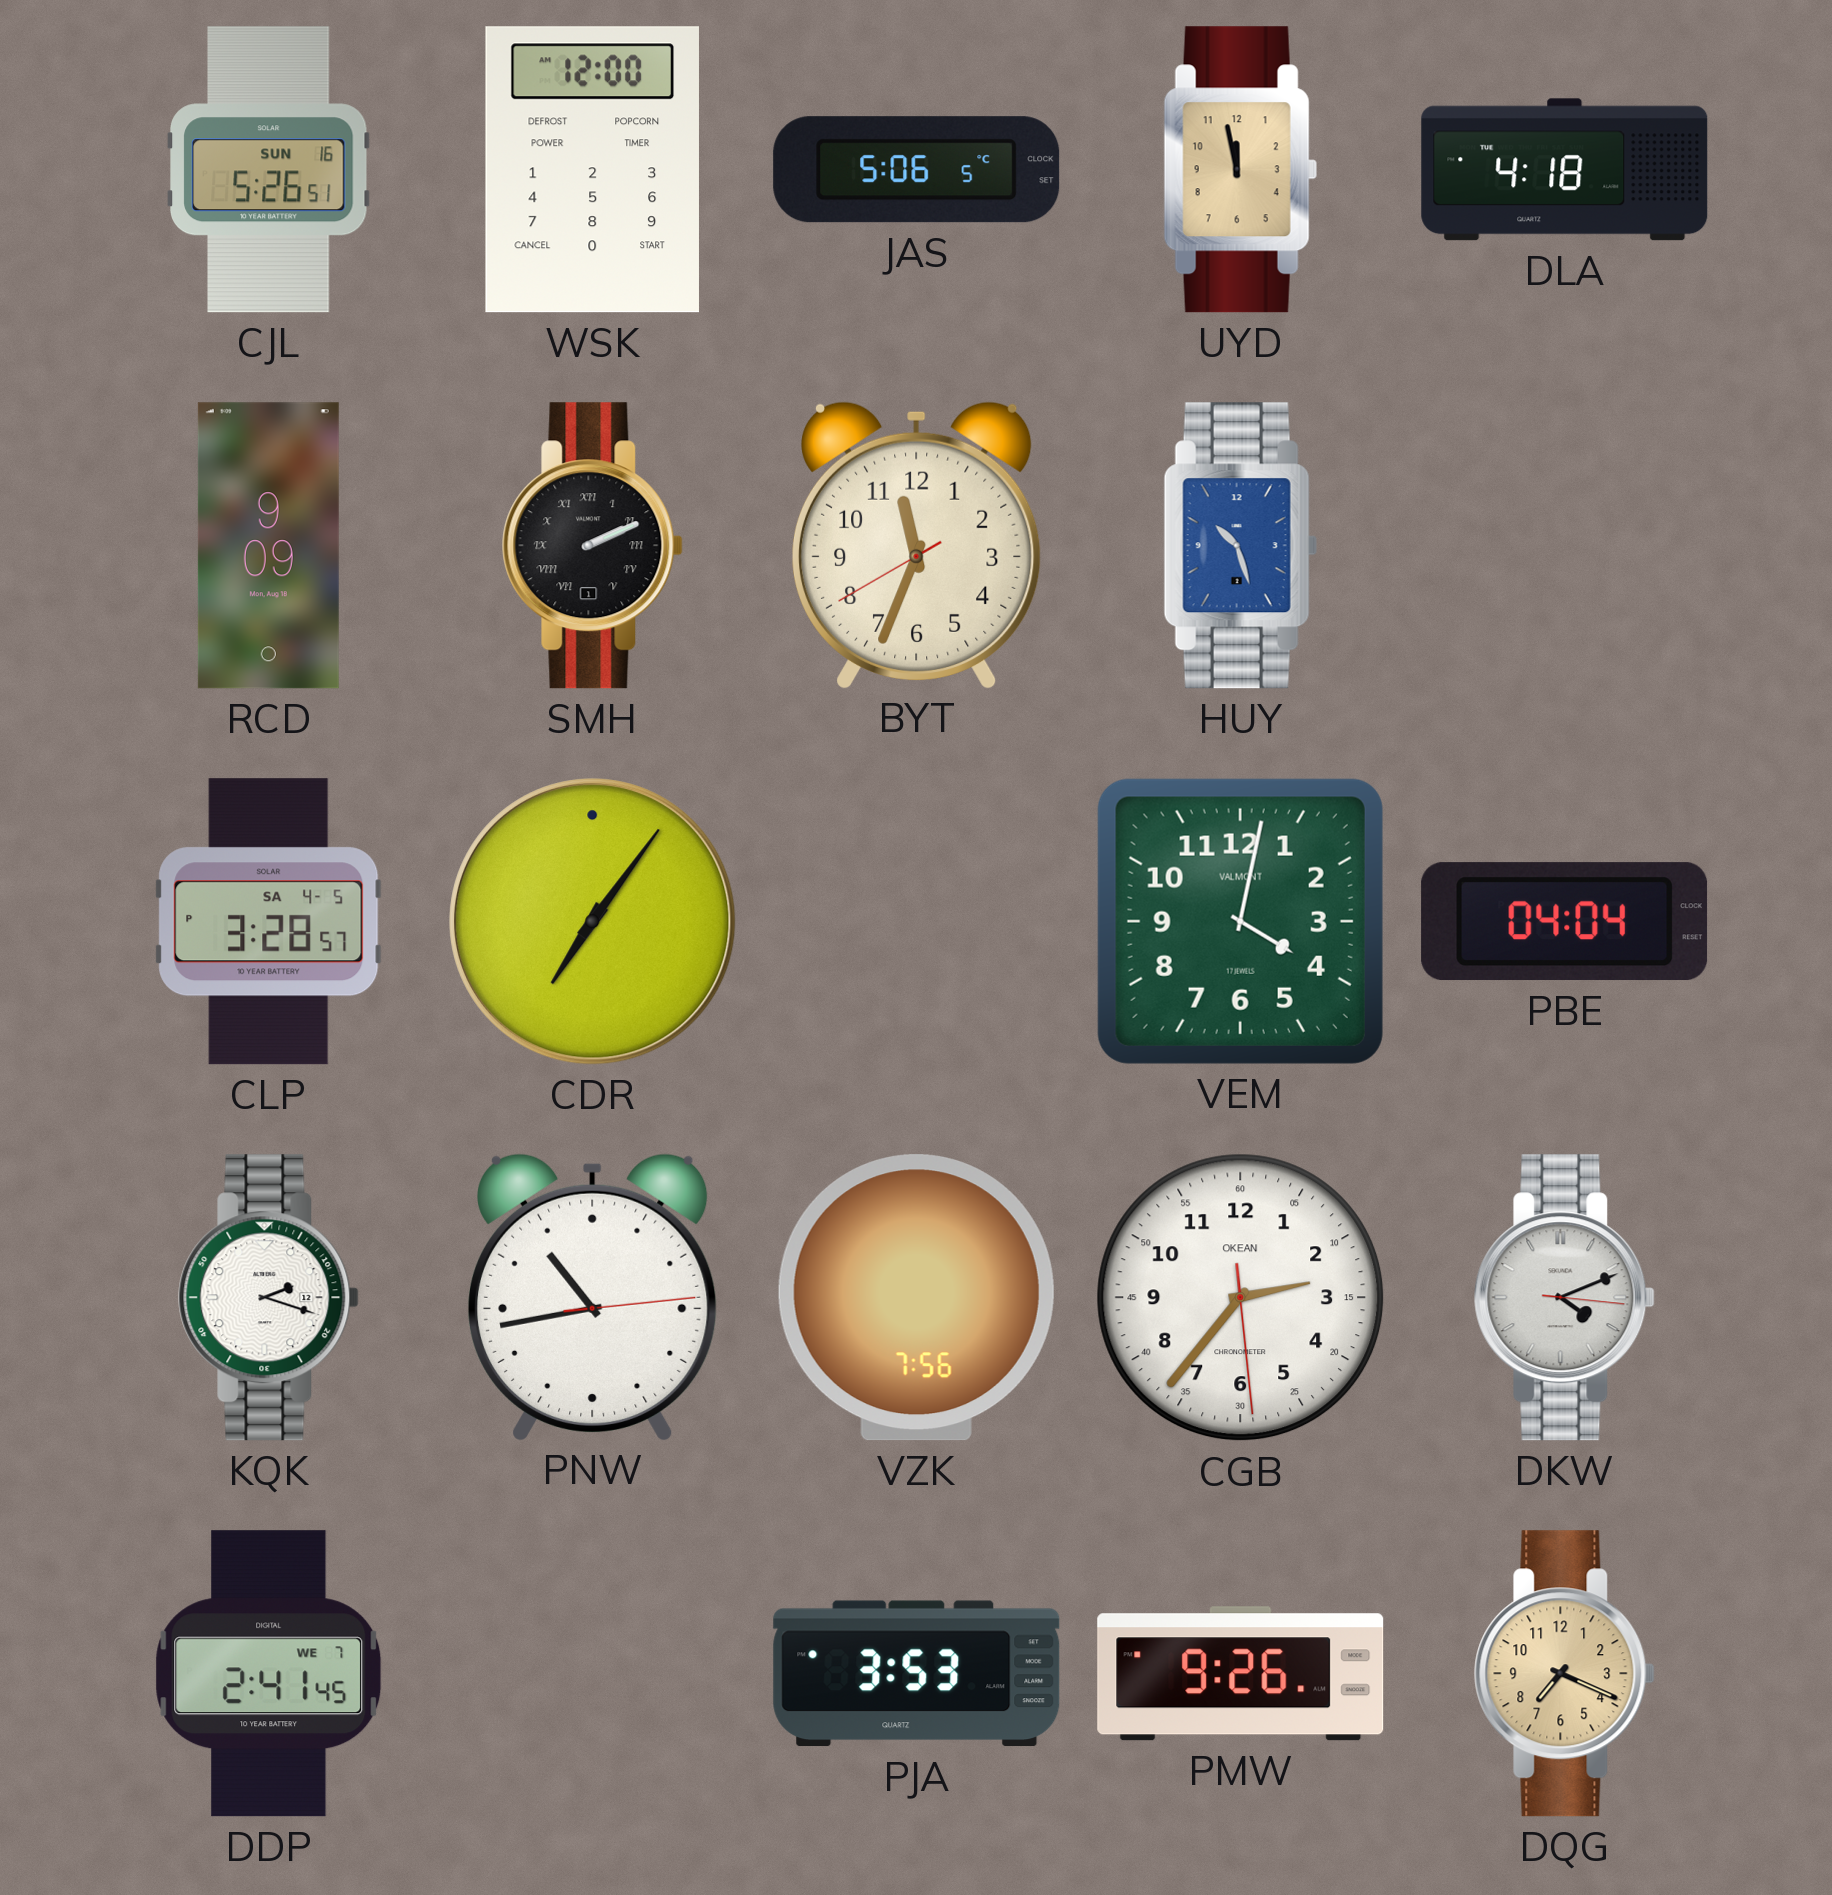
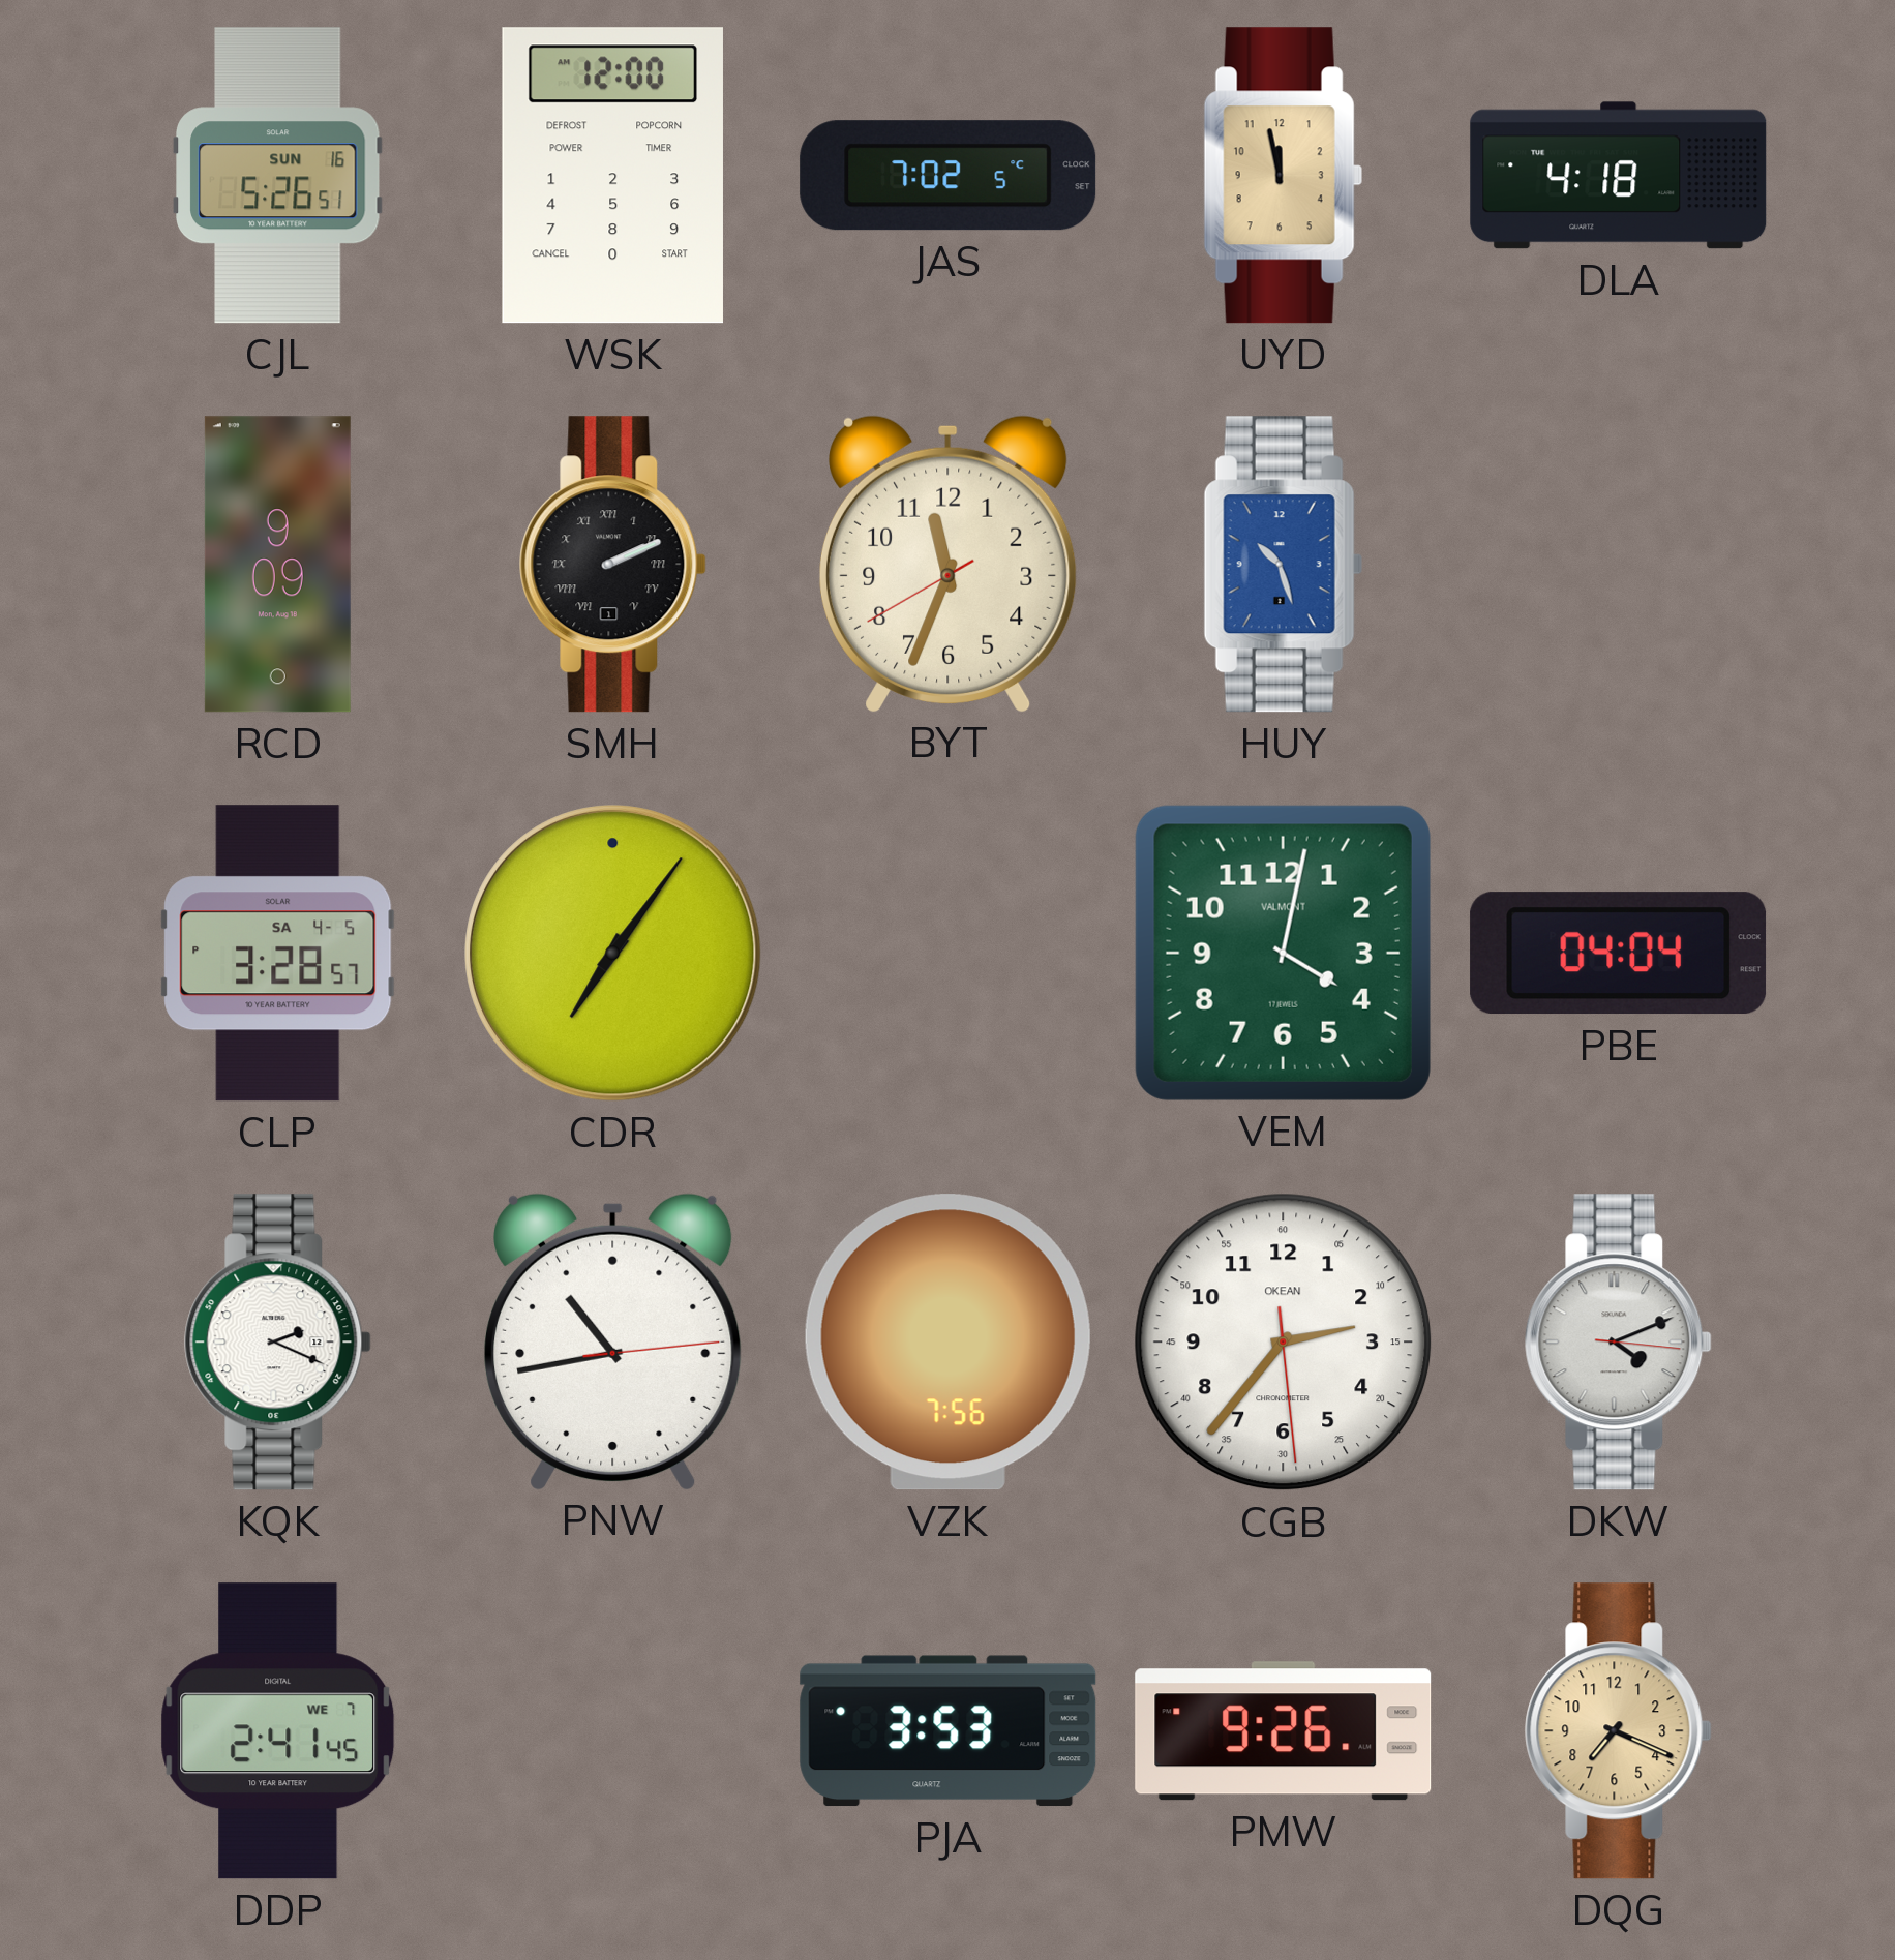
JAS: 5:06 -> 7:02 (949, 176)
KQK: 2:18 -> 2:19 (277, 1343)
